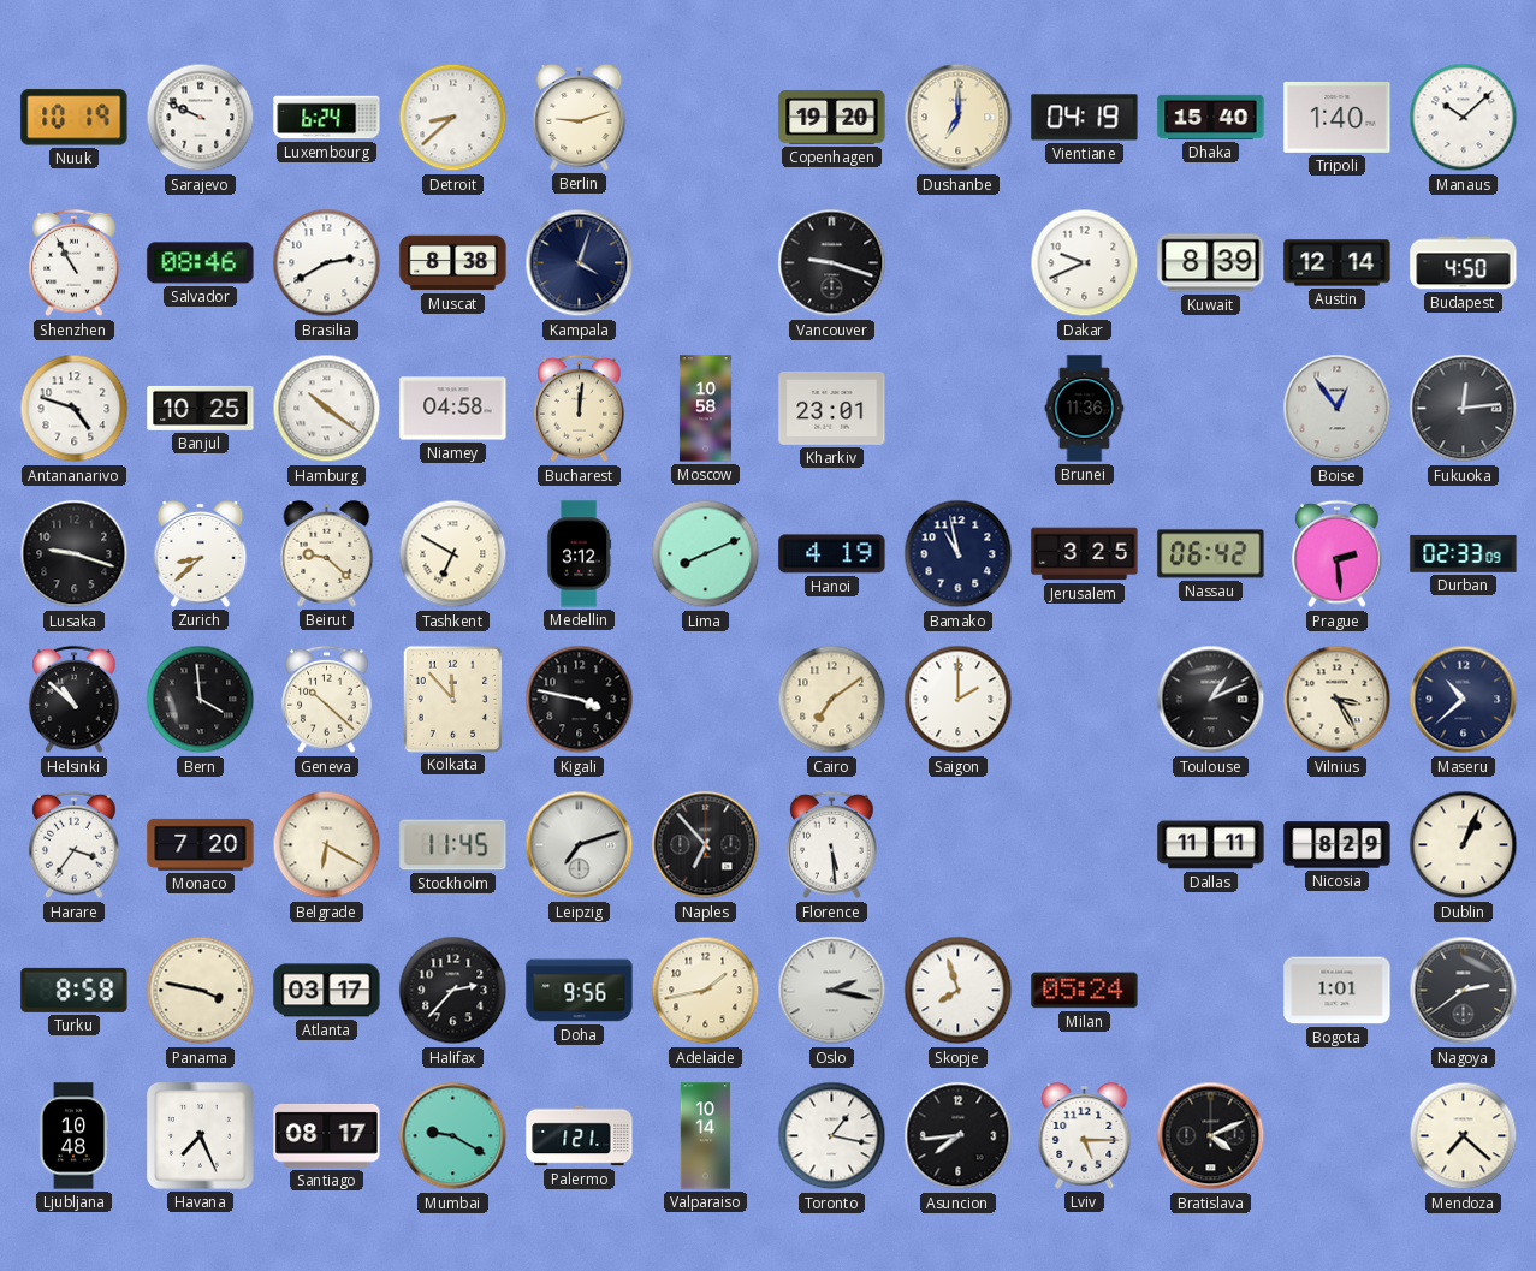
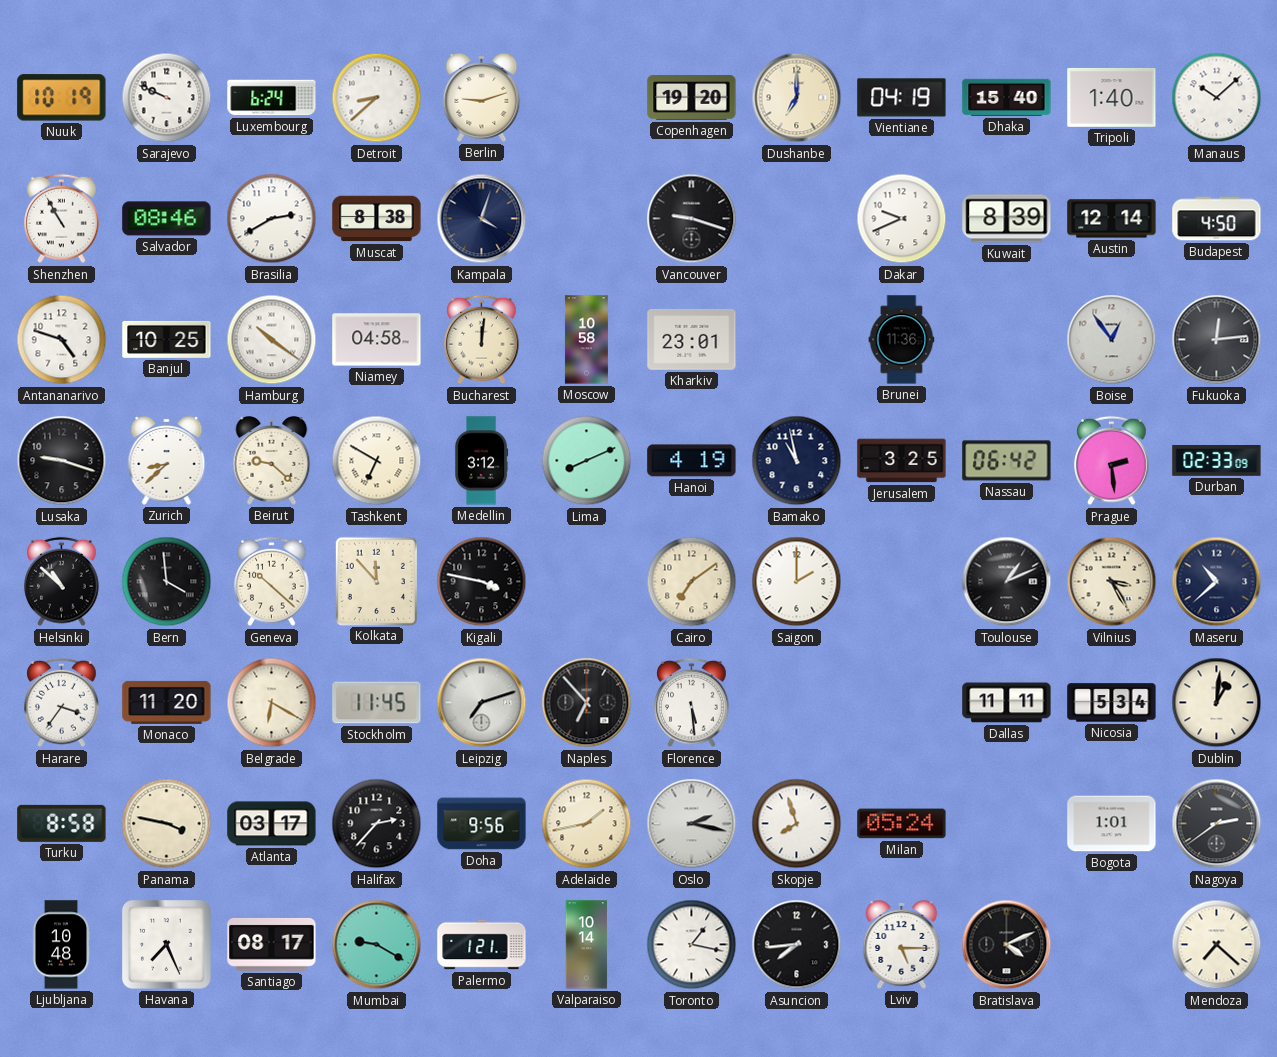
Monaco: 7:20 -> 11:20 (167, 702)
Nicosia: 8:29 -> 5:34 (1112, 703)
Dublin: 1:04 -> 1:01 (1217, 703)
